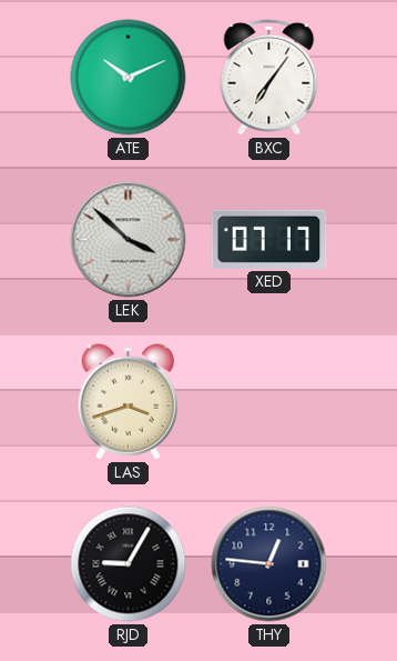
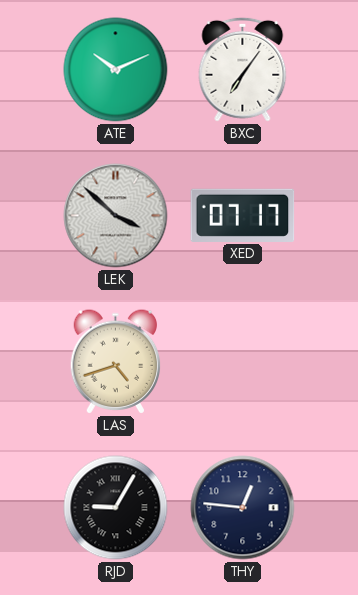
LAS: 3:42 -> 4:42 (116, 362)
